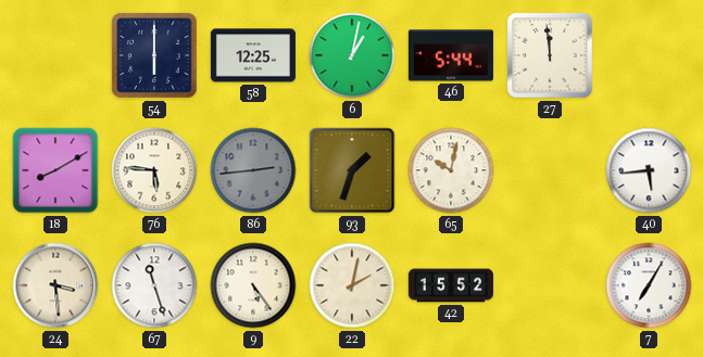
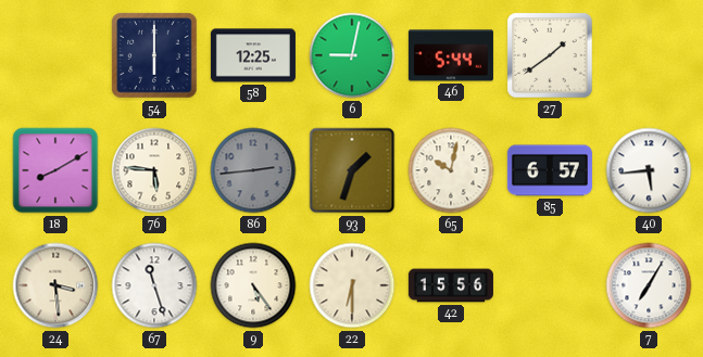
6: 1:02 -> 9:02 (352, 55)
27: 11:59 -> 1:39 (550, 55)
85: none -> 6:57 (550, 170)
22: 2:02 -> 6:30 (352, 285)
42: 15:52 -> 15:56 (451, 285)
